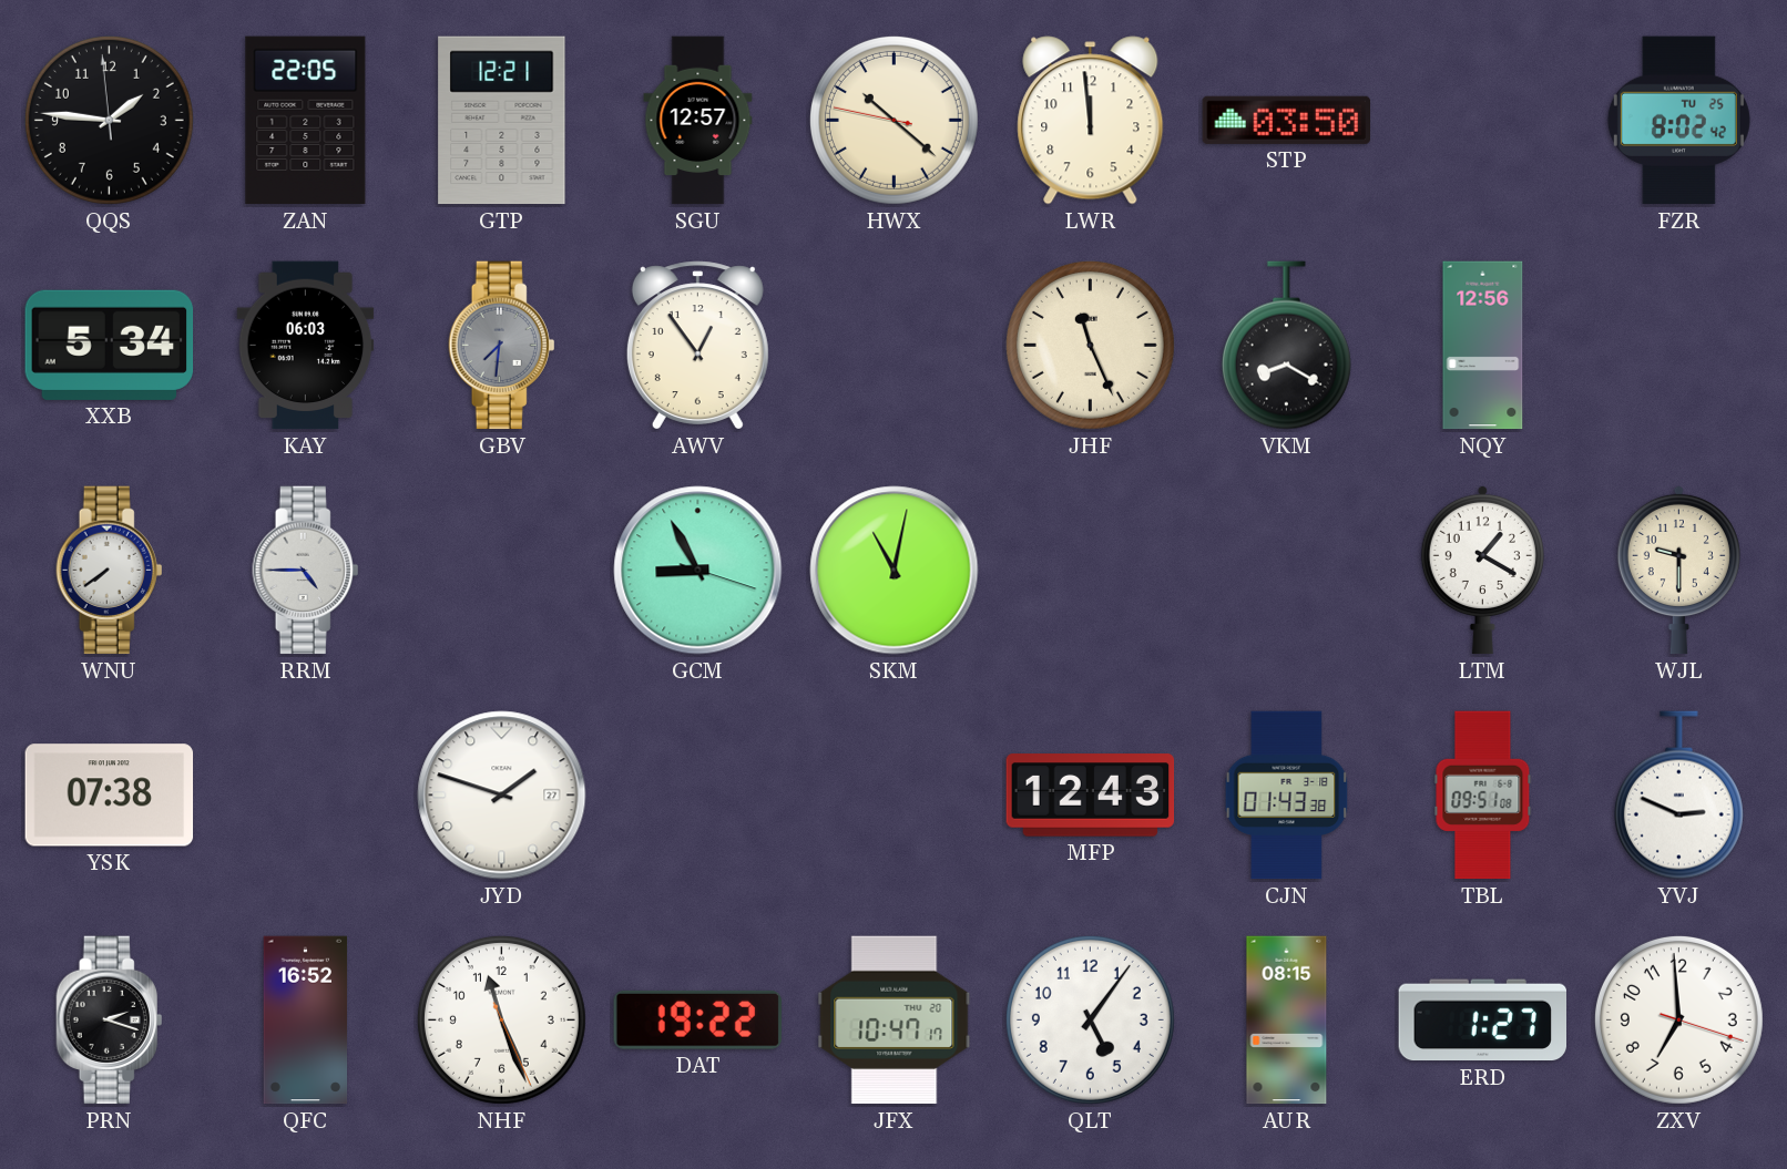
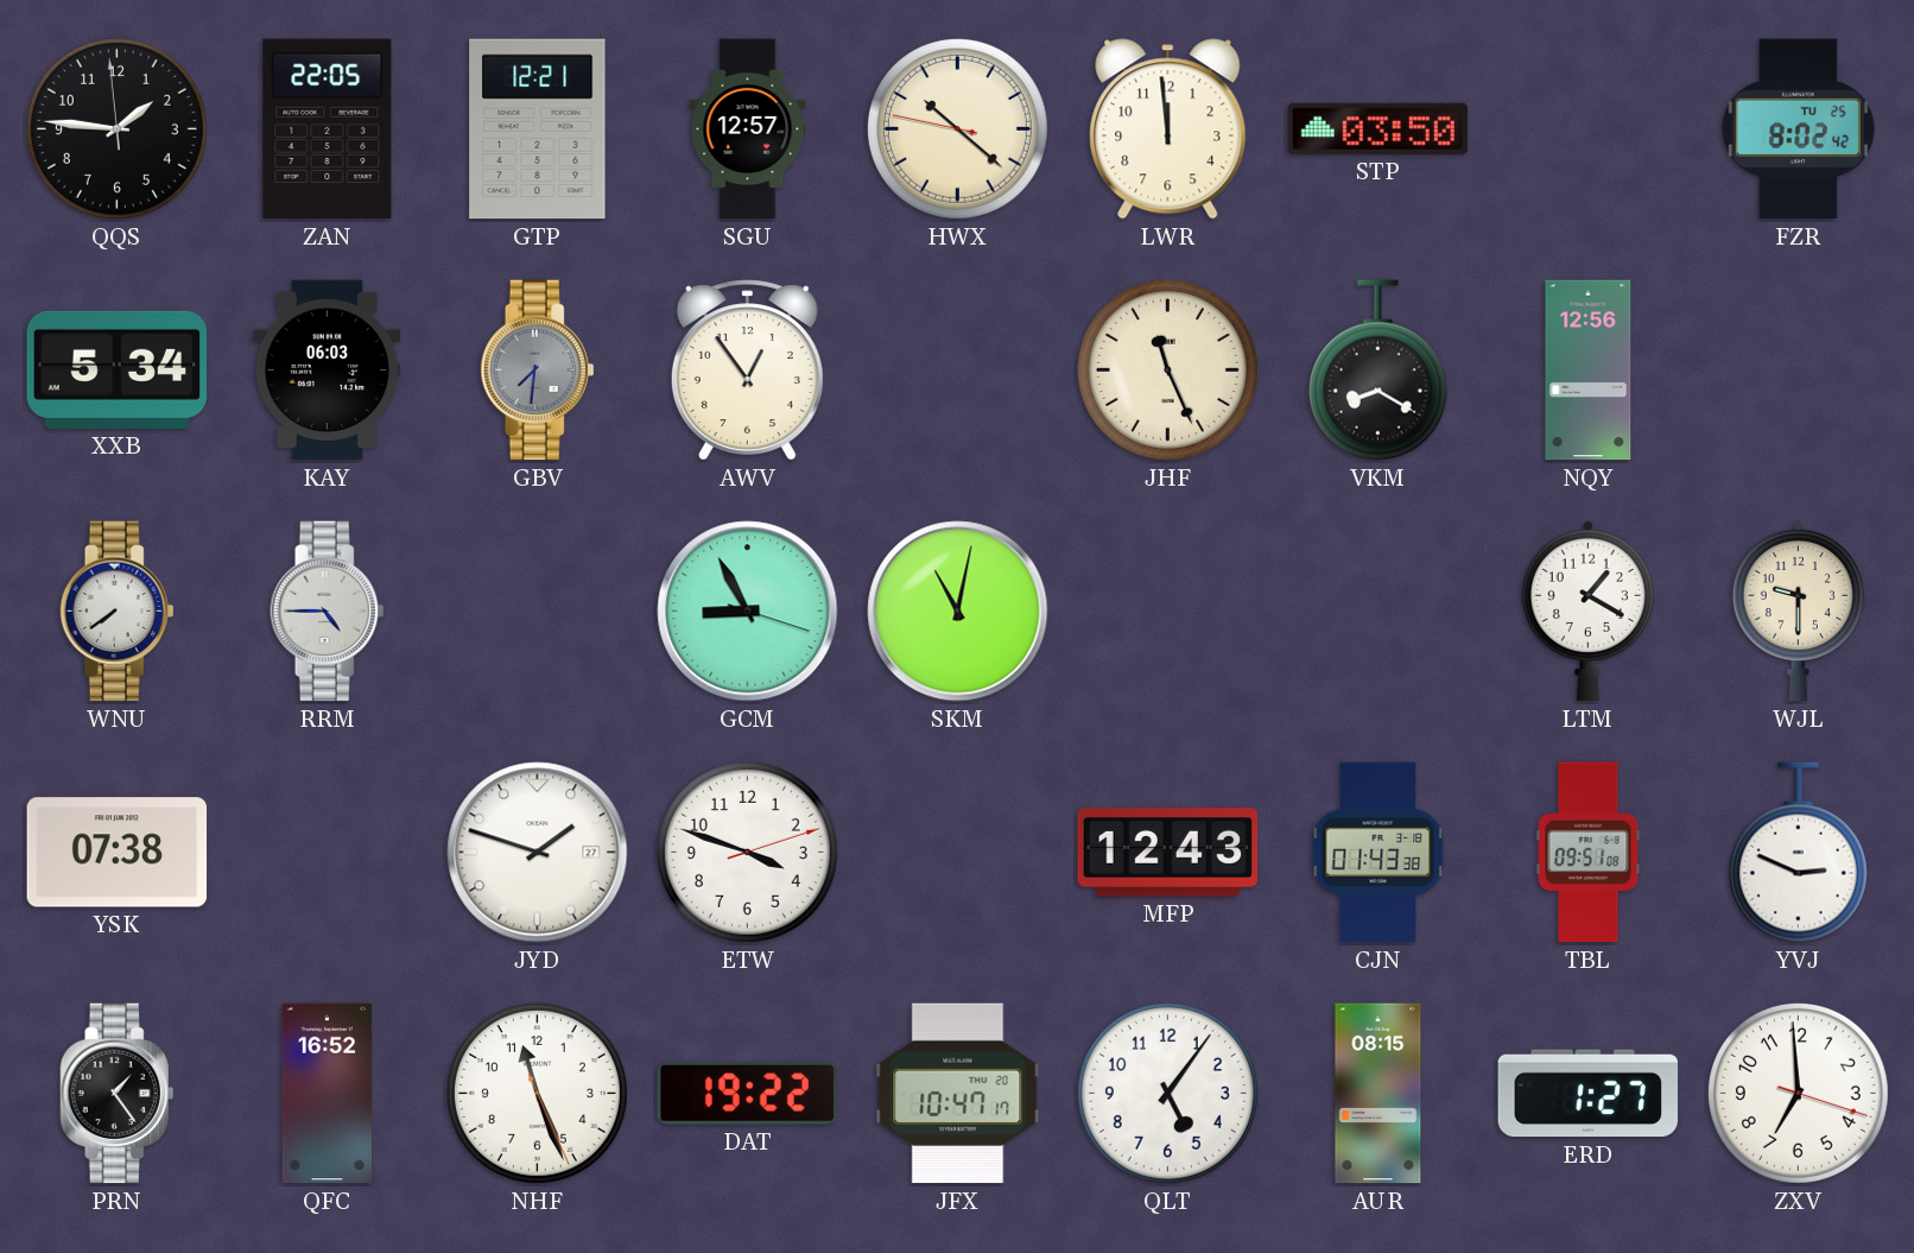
ETW: none -> 3:48 (747, 852)
PRN: 2:18 -> 1:24 (118, 1094)
